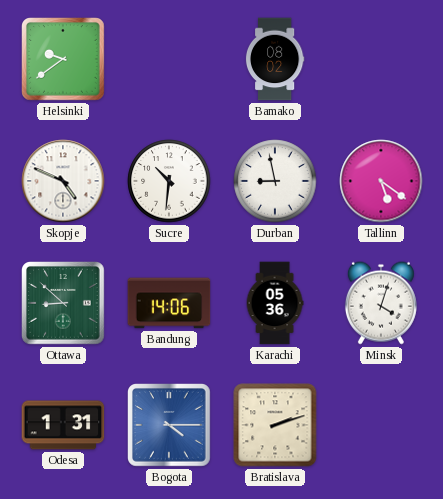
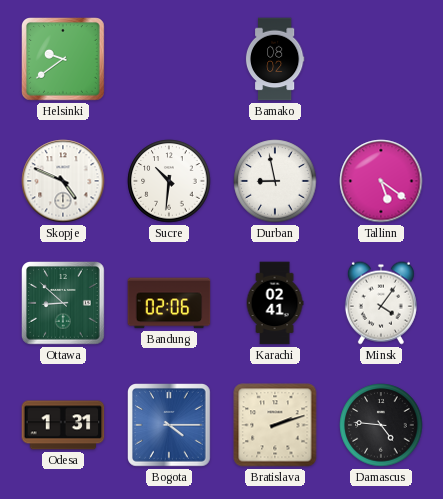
Bandung: 14:06 -> 02:06 (169, 303)
Karachi: 05:36 -> 02:41 (275, 303)
Minsk: 4:03 -> 4:06 (381, 303)
Damascus: none -> 4:46 (381, 425)
